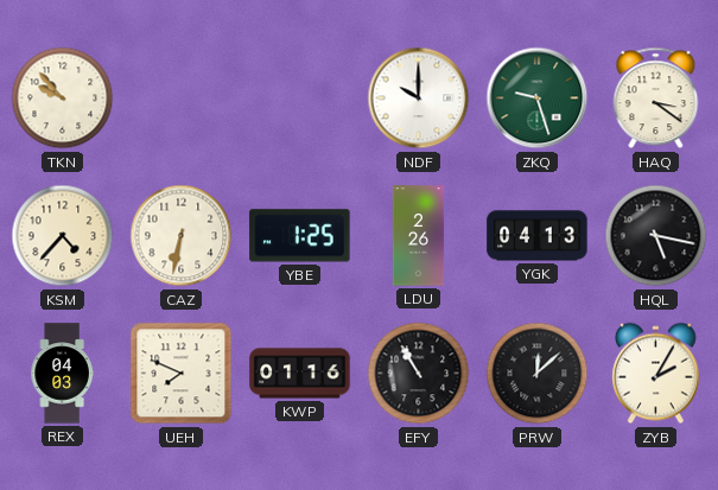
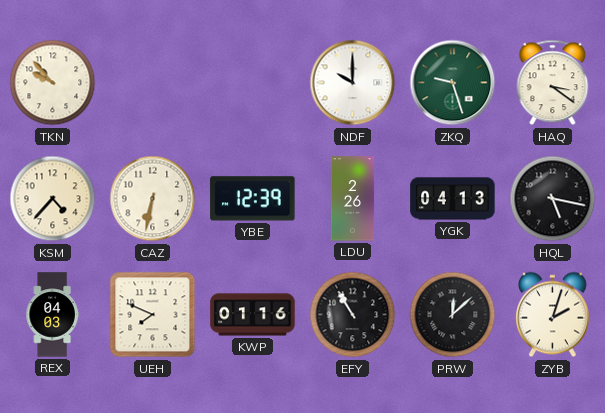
YBE: 1:25 -> 12:39 (253, 199)
ZYB: 2:05 -> 2:03 (553, 315)
